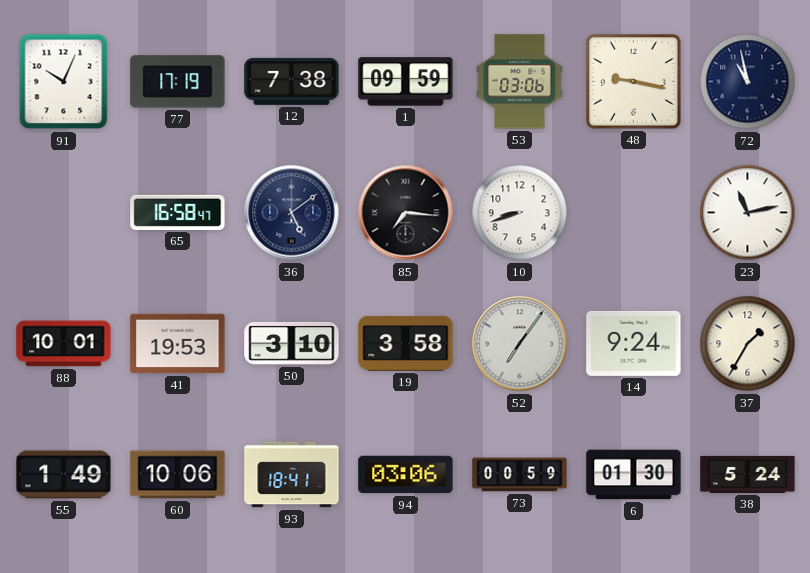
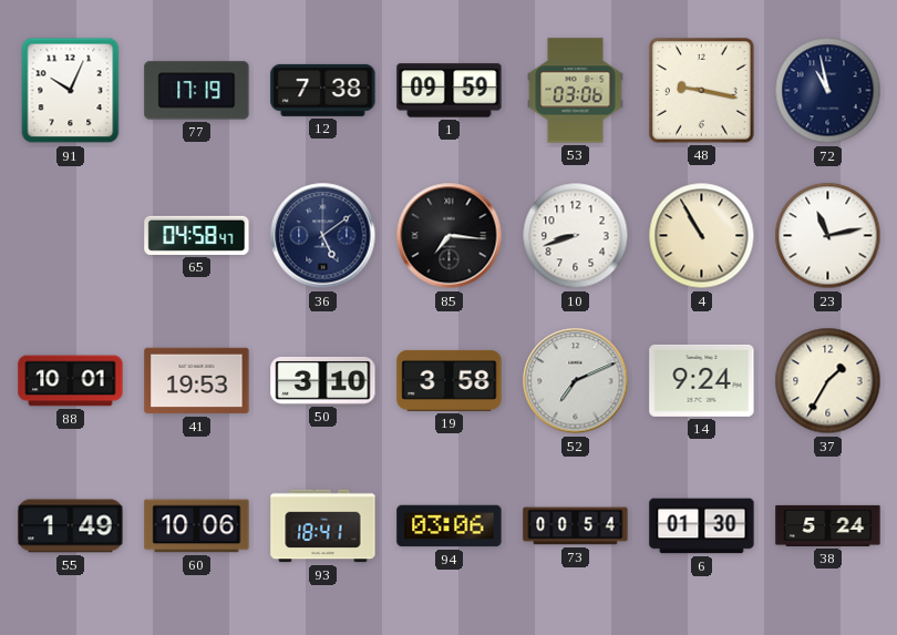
65: 16:58 -> 04:58 (197, 235)
4: none -> 10:55 (702, 236)
52: 7:06 -> 7:11 (576, 381)
73: 00:59 -> 00:54 (576, 526)
